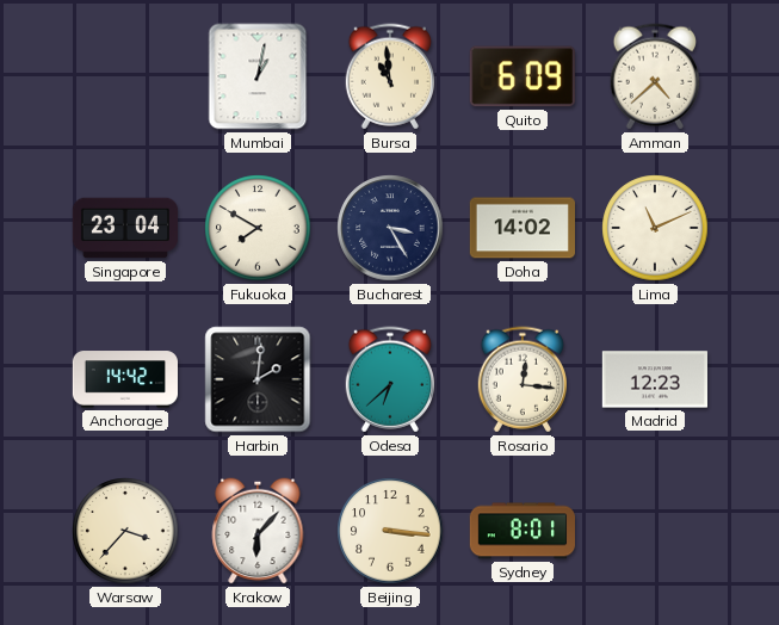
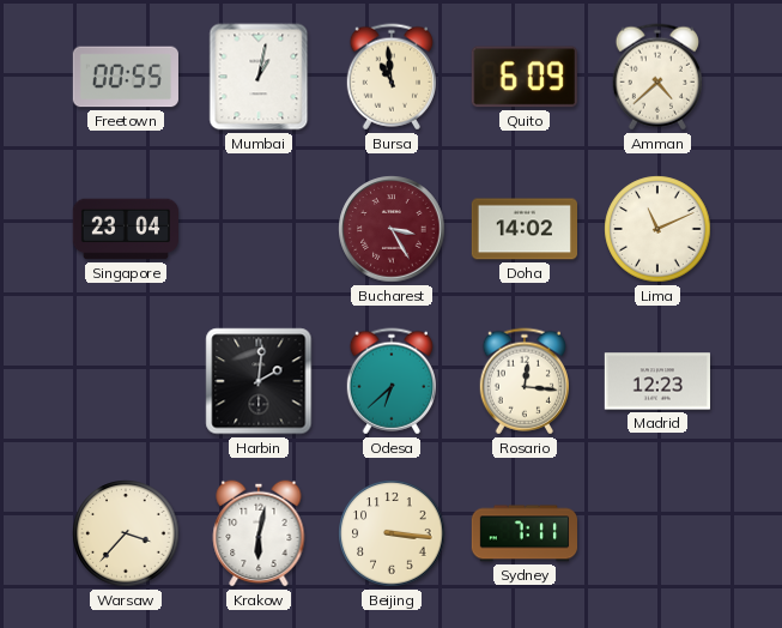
Freetown: none -> 00:55 (126, 77)
Fukuoka: 7:50 -> none (258, 228)
Bucharest dial: navy -> burgundy (392, 229)
Anchorage: 14:42 -> none (125, 379)
Krakow: 6:07 -> 6:02 (259, 533)
Sydney: 8:01 -> 7:11 (523, 533)
